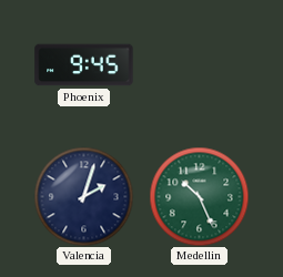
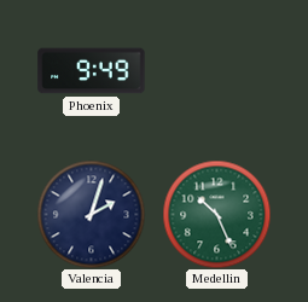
Phoenix: 9:45 -> 9:49 (92, 71)
